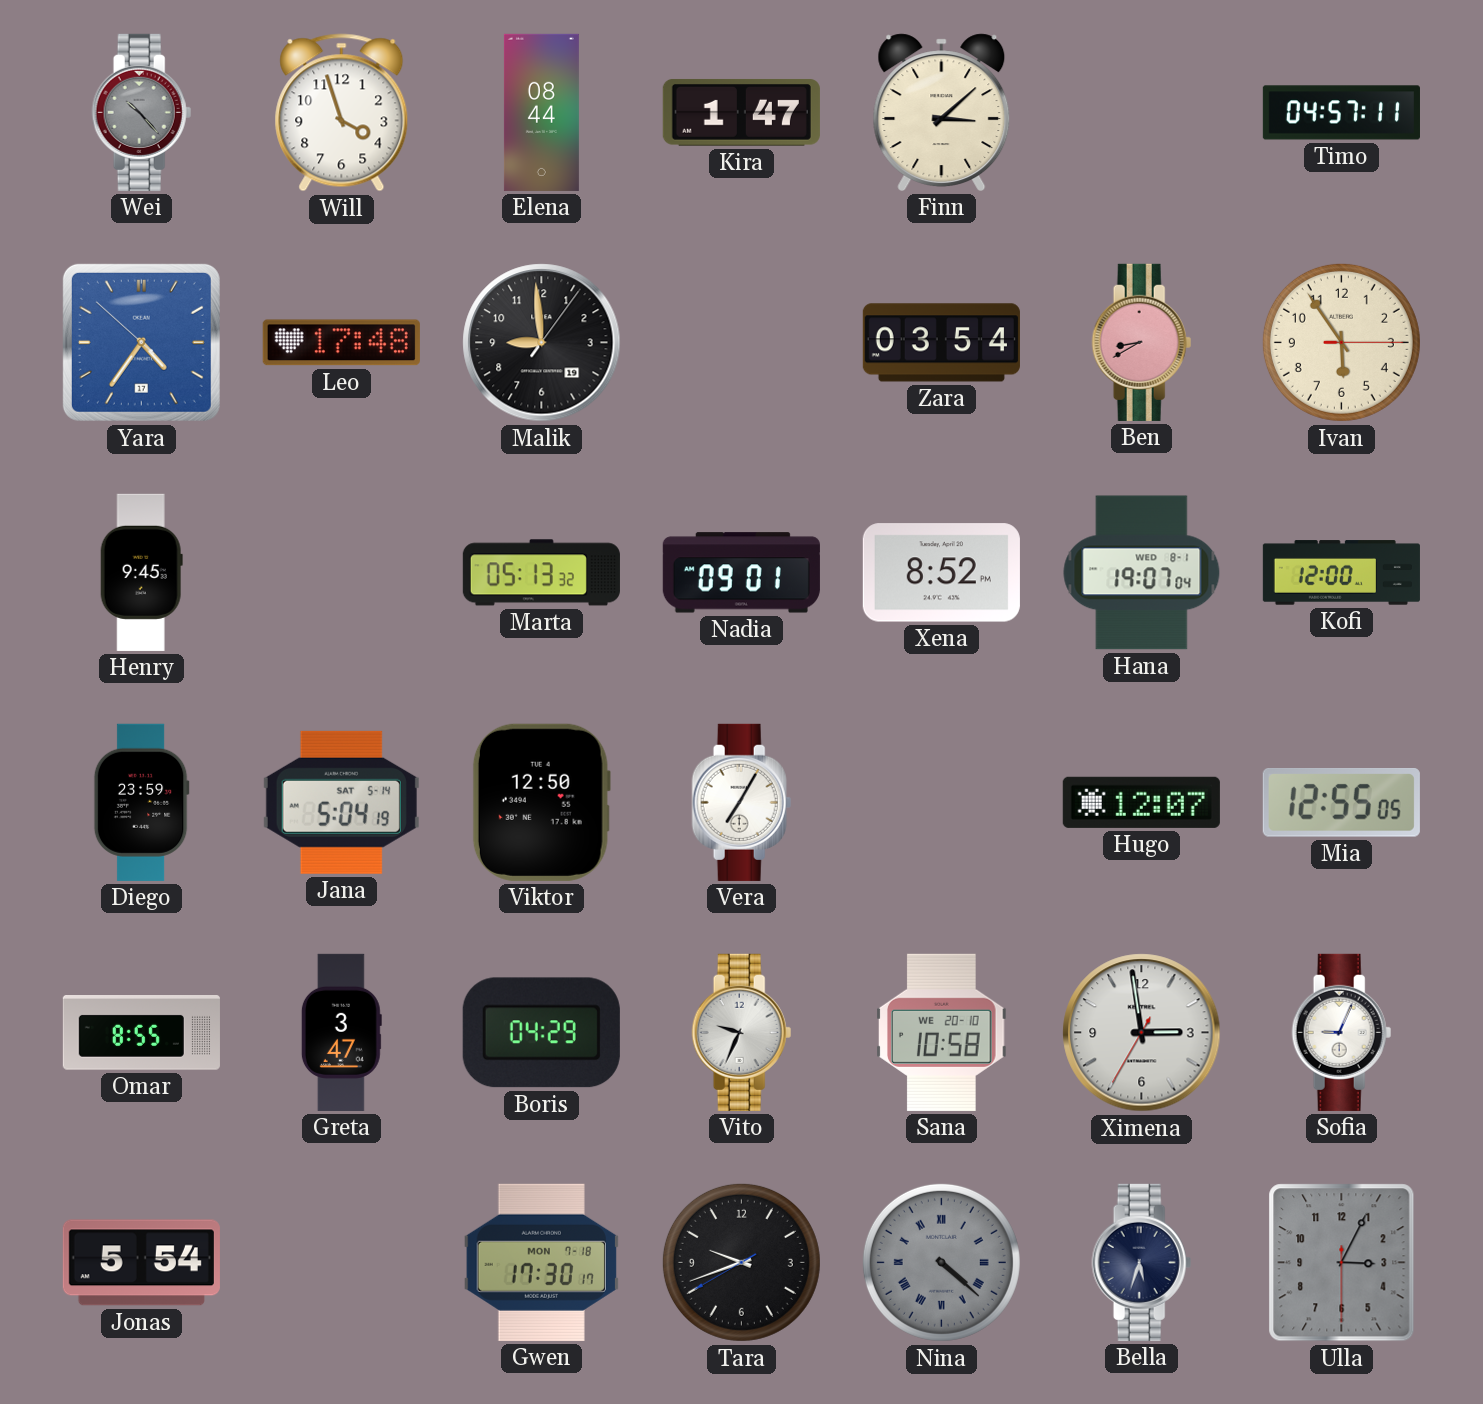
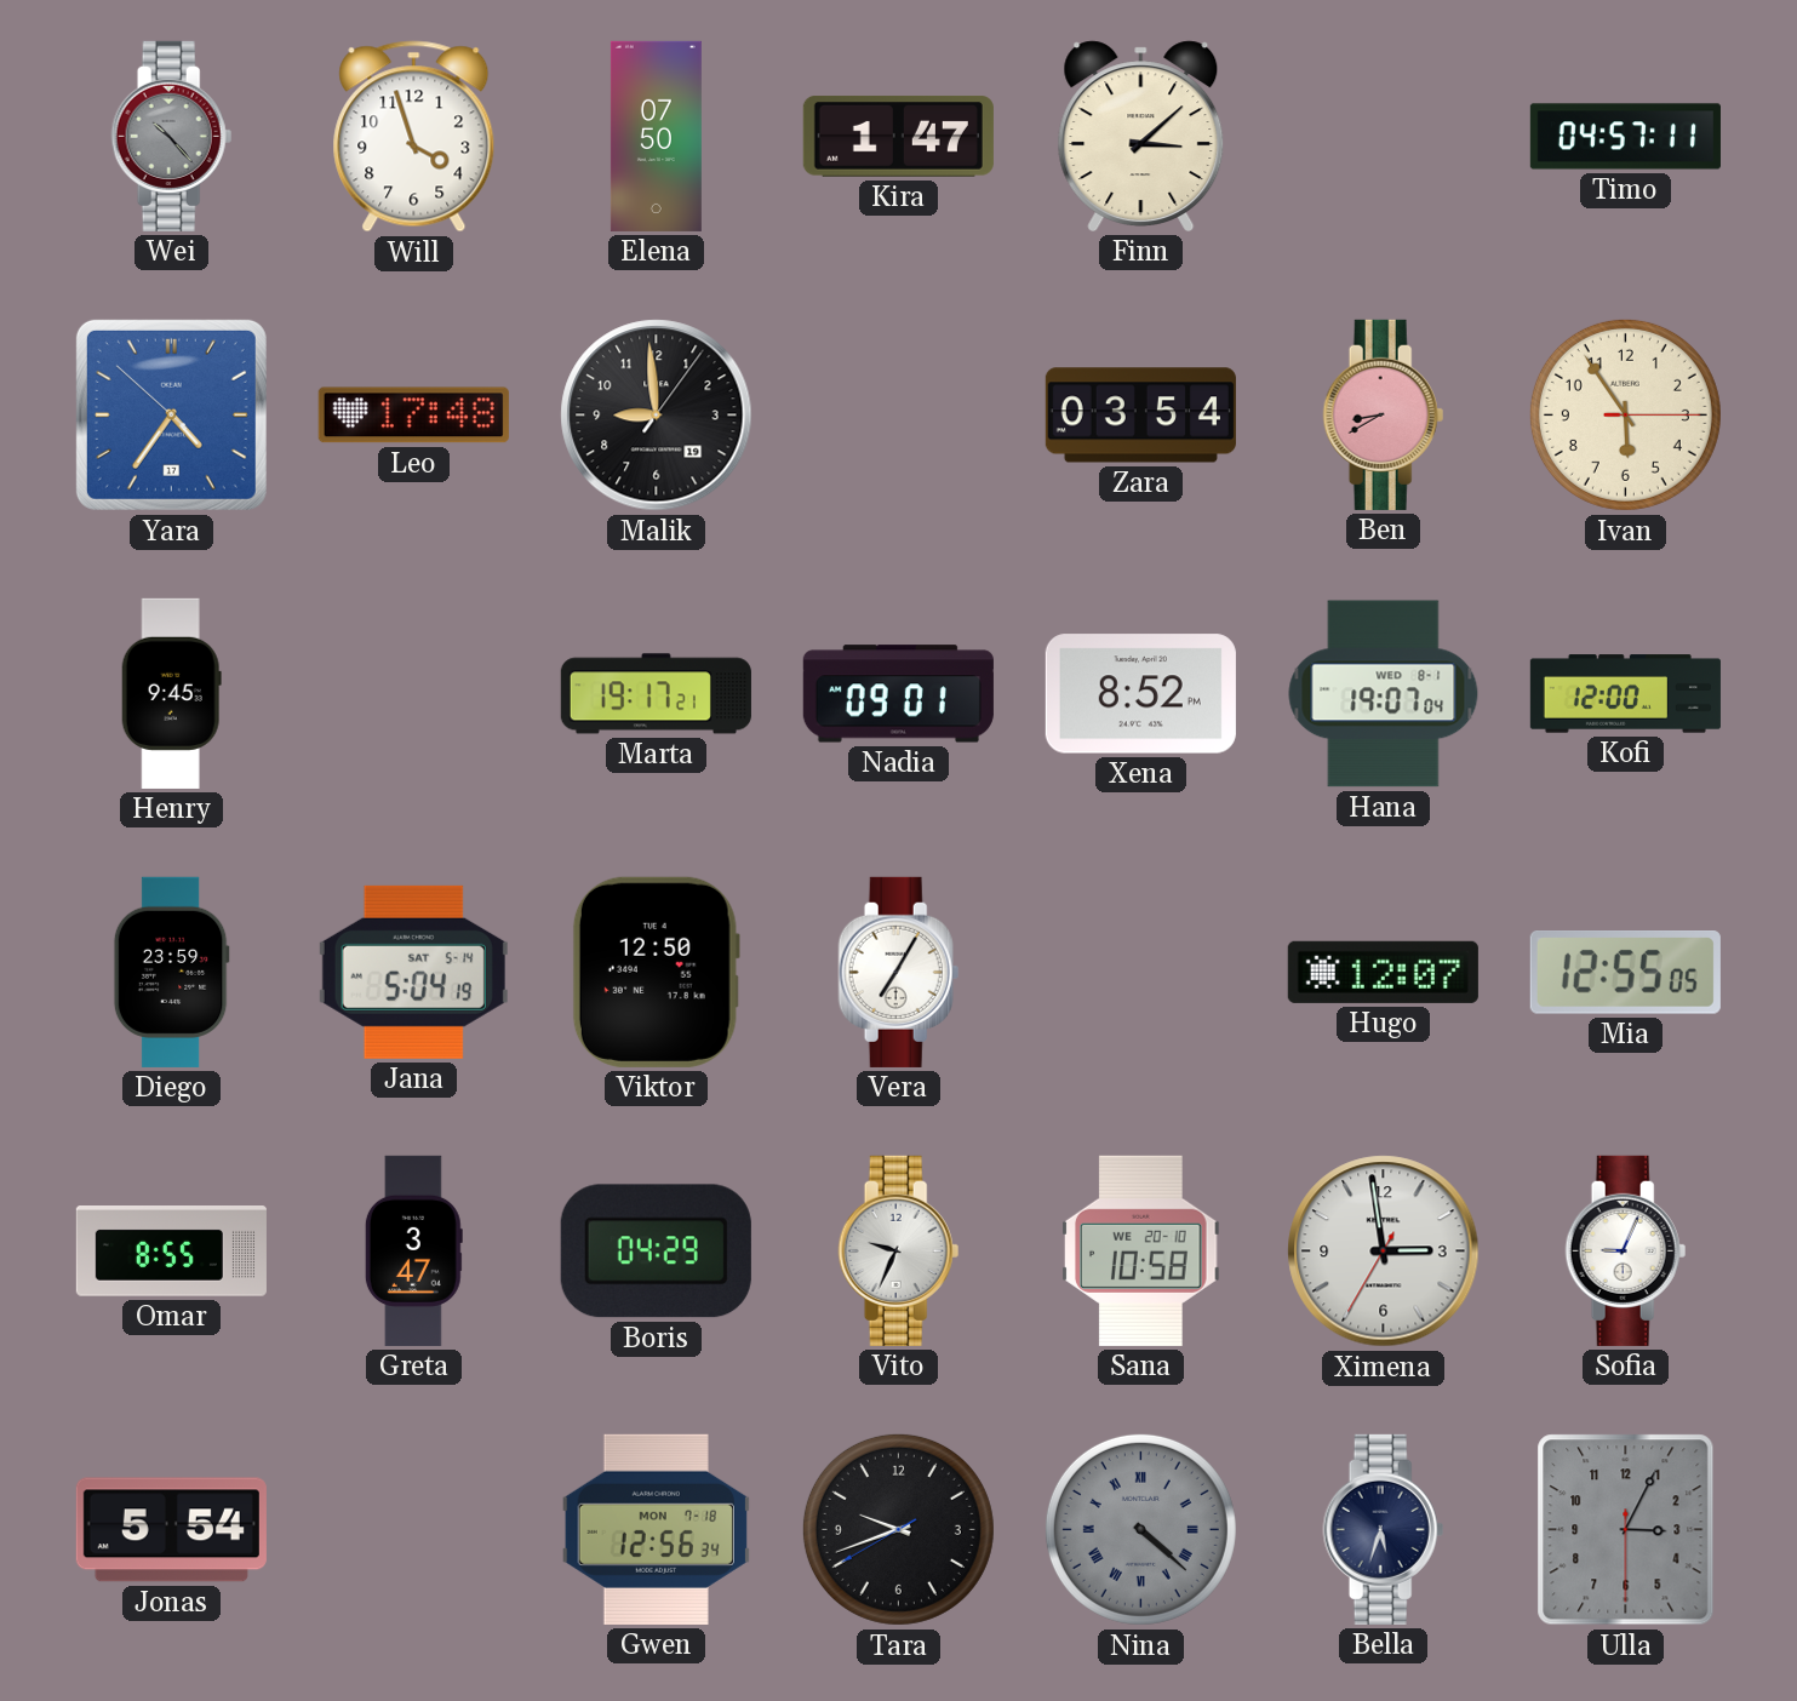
Elena: 08:44 -> 07:50 (656, 136)
Marta: 05:13 -> 19:17 (656, 694)
Gwen: 17:30 -> 12:56 (656, 1529)
